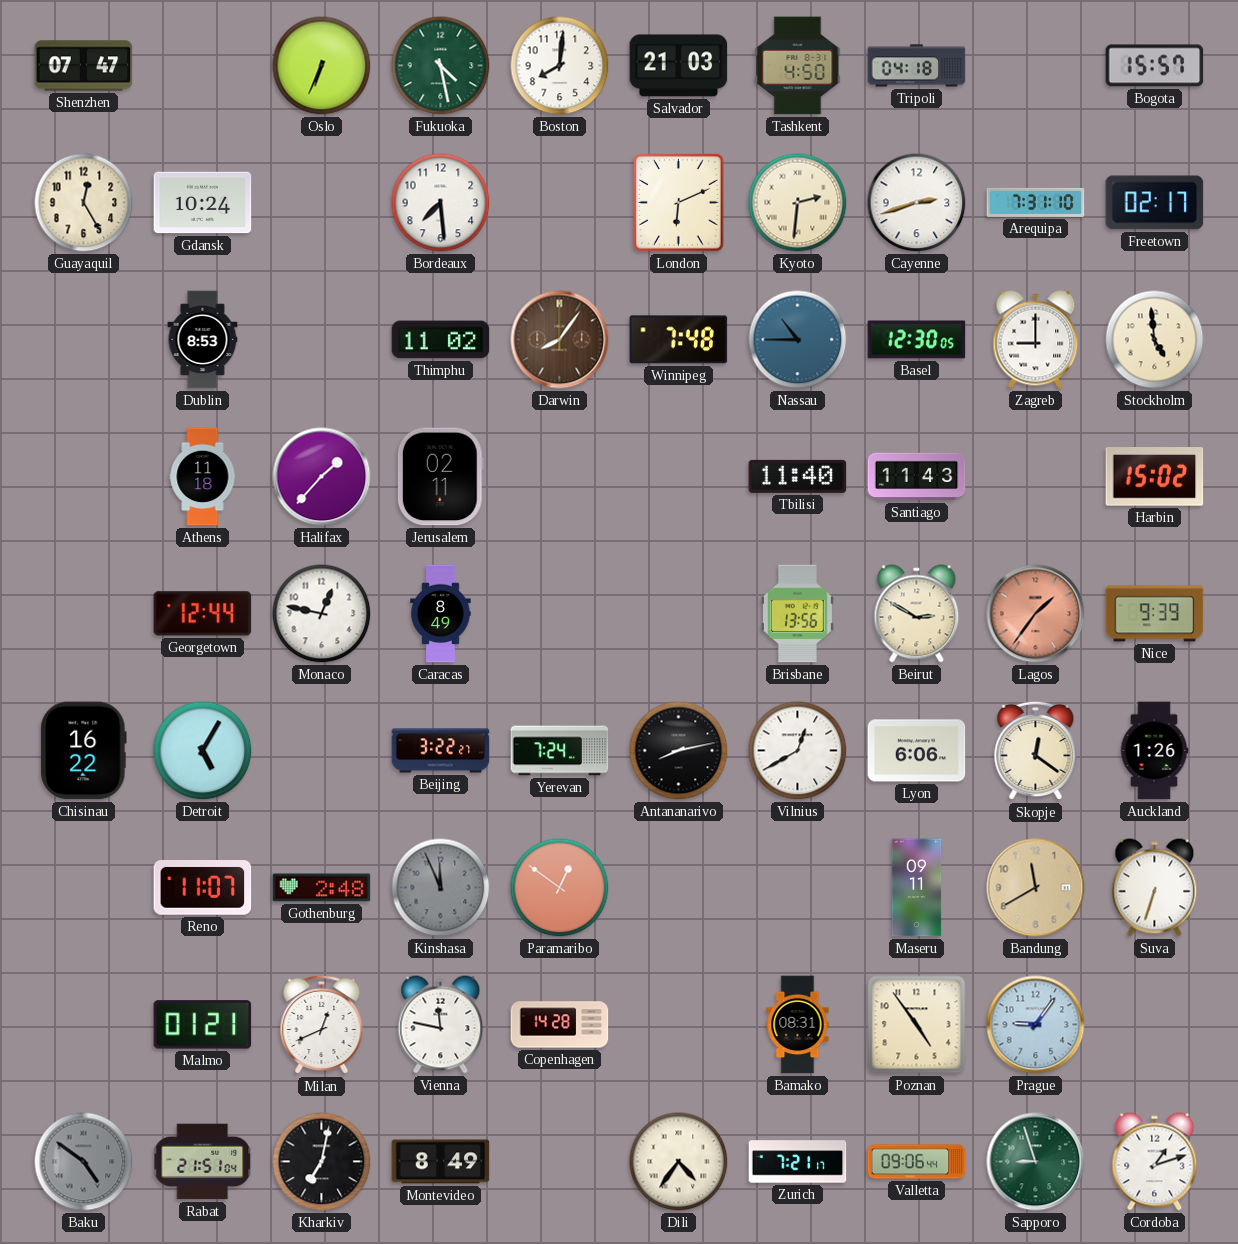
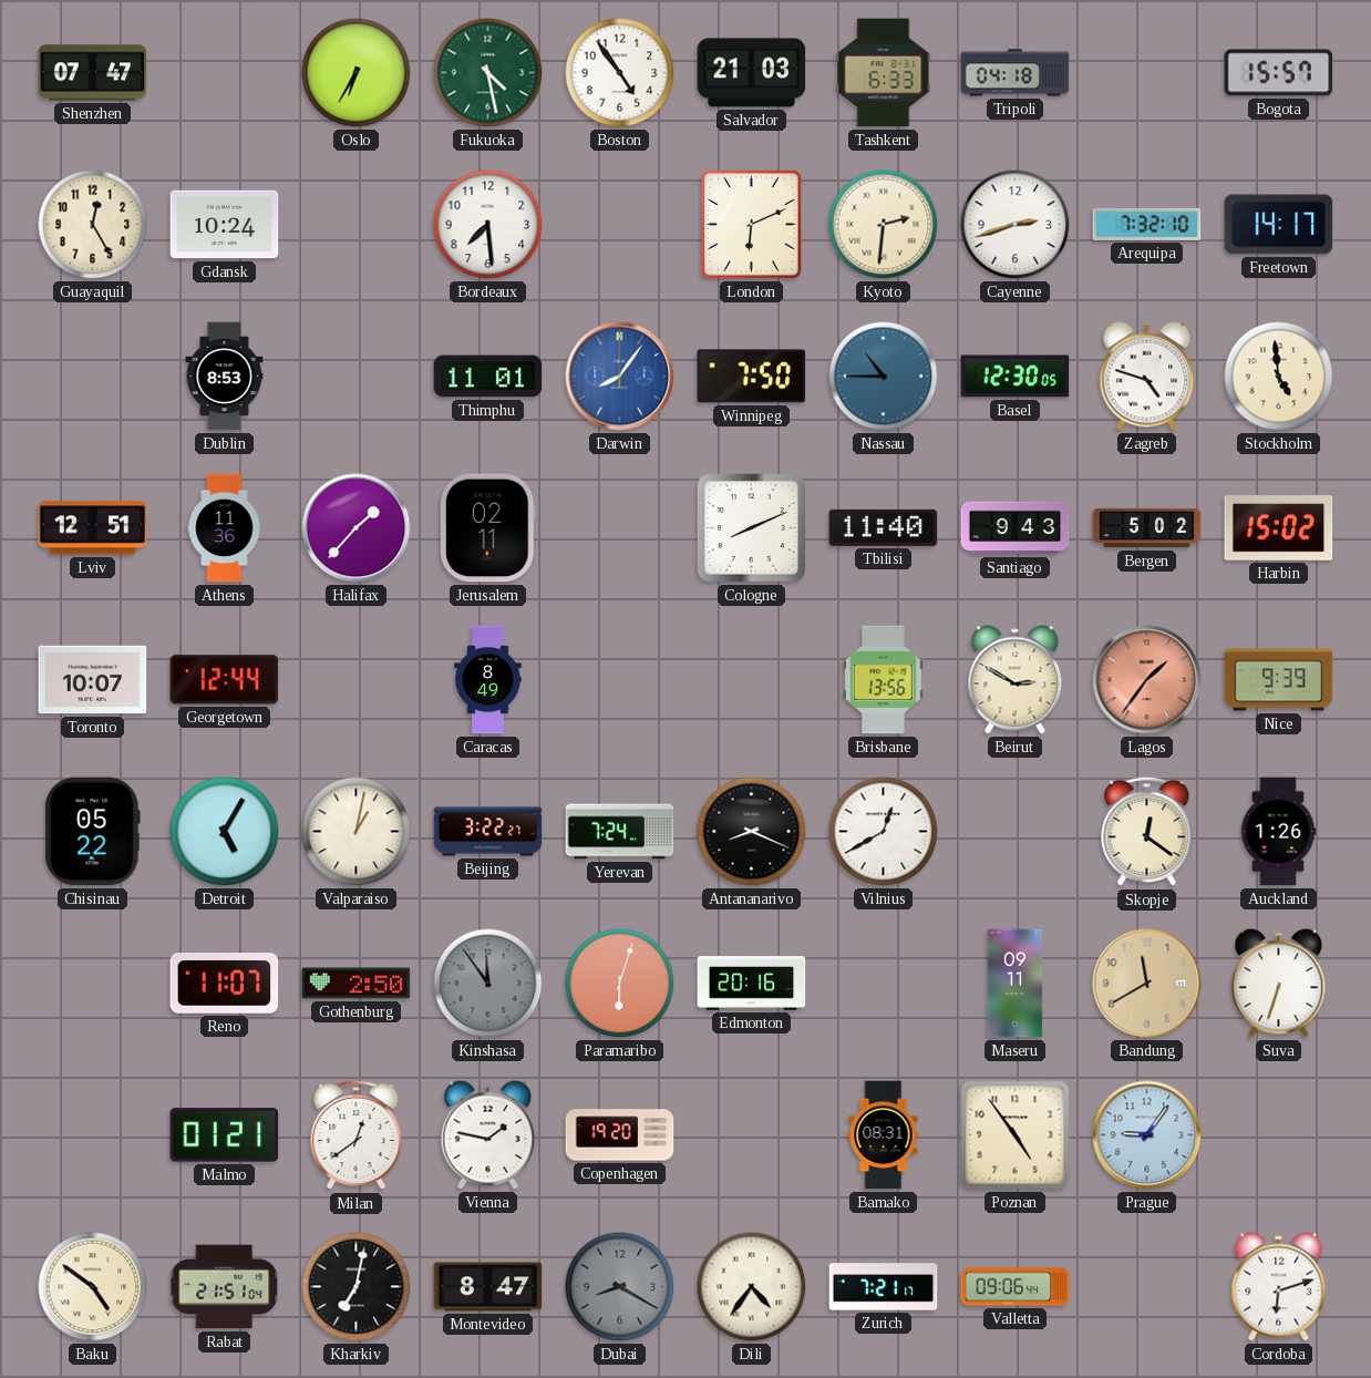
Oslo: 6:34 -> 6:35 (357, 73)
Boston: 8:01 -> 4:54 (620, 73)
Tashkent: 4:50 -> 6:33 (884, 73)
Arequipa: 7:31 -> 7:32 (1147, 224)
Freetown: 02:17 -> 14:17 (1279, 225)
Thimphu: 11:02 -> 11:01 (488, 377)
Darwin dial: brown -> blue (620, 377)
Winnipeg: 7:48 -> 7:50 (752, 377)
Zagreb: 9:00 -> 4:48 (1147, 377)
Lviv: none -> 12:51 (93, 528)
Athens: 11:18 -> 11:36 (225, 528)
Cologne: none -> 8:11 (752, 528)
Santiago: 11:43 -> 9:43 (1016, 528)
Bergen: none -> 5:02 (1147, 528)
Toronto: none -> 10:07 (93, 680)
Monaco: 12:47 -> none (322, 614)
Chisinau: 16:22 -> 05:22 (93, 832)
Valparaiso: none -> 1:02 (357, 832)
Antananarivo: 8:13 -> 8:19 (752, 832)
Lyon: 6:06 -> none (917, 751)
Gothenburg: 2:48 -> 2:50 (357, 984)
Kinshasa: 11:56 -> 11:54 (488, 984)
Paramaribo: 12:51 -> 6:03 (620, 984)
Edmonton: none -> 20:16 (752, 984)
Milan: 12:41 -> 12:39 (357, 1135)
Vienna: 11:47 -> 1:47 (488, 1135)
Copenhagen: 14:28 -> 19:20 (620, 1135)
Baku dial: grey -> cream (93, 1287)
Montevideo: 8:49 -> 8:47 (488, 1287)
Dubai: none -> 8:20 (620, 1287)
Sapporo: 8:57 -> none (1036, 1162)
Cordoba: 1:12 -> 6:12 (1279, 1287)
